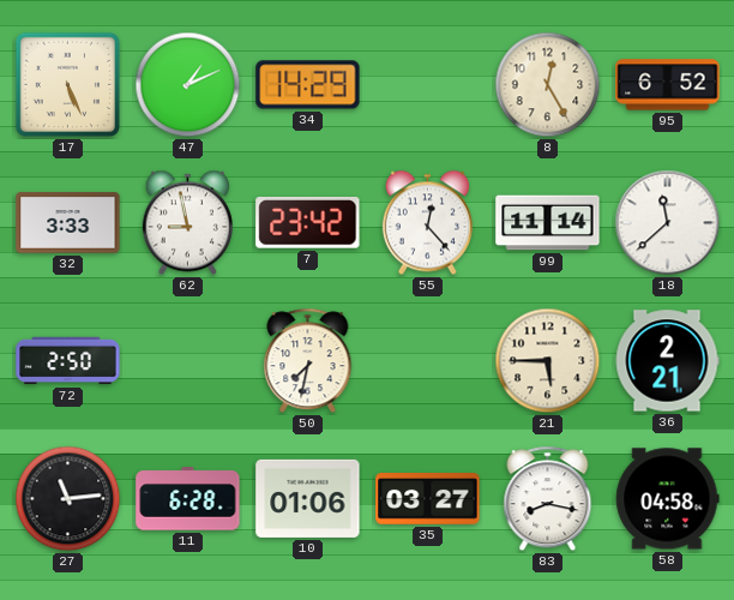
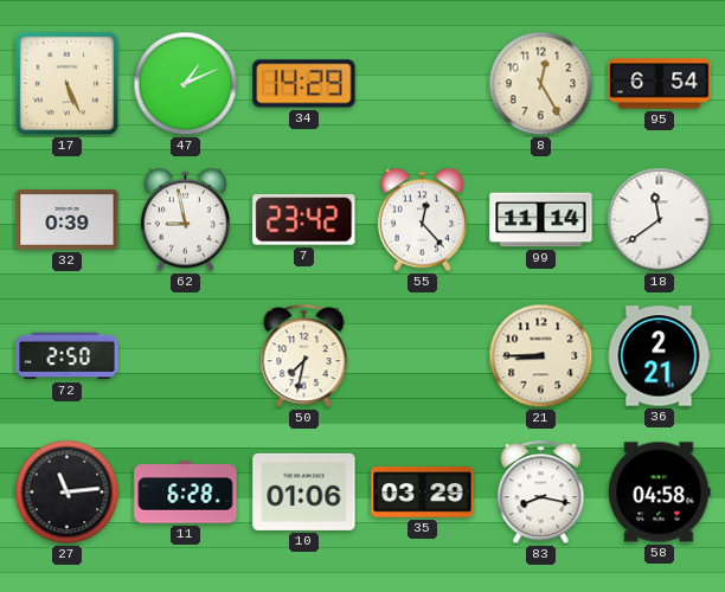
95: 6:52 -> 6:54 (660, 84)
32: 3:33 -> 0:39 (68, 220)
18: 11:38 -> 11:39 (660, 220)
21: 5:45 -> 8:45 (541, 356)
35: 03:27 -> 03:29 (423, 493)
